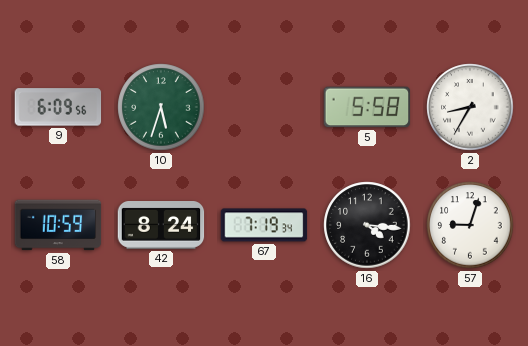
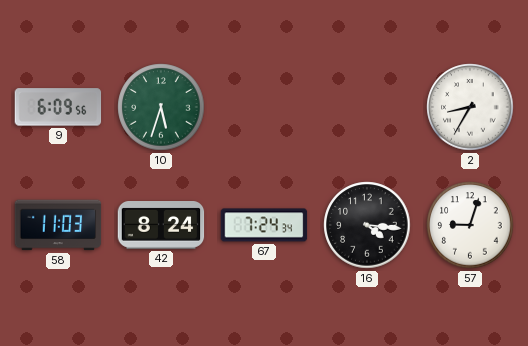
5: 5:58 -> none (367, 107)
58: 10:59 -> 11:03 (58, 225)
67: 7:19 -> 7:24 (264, 225)
